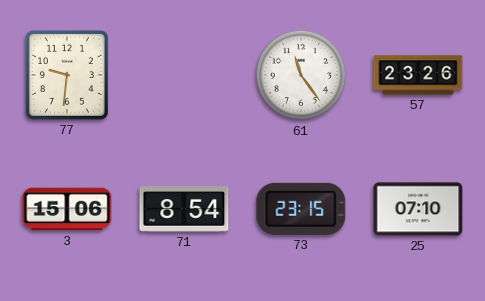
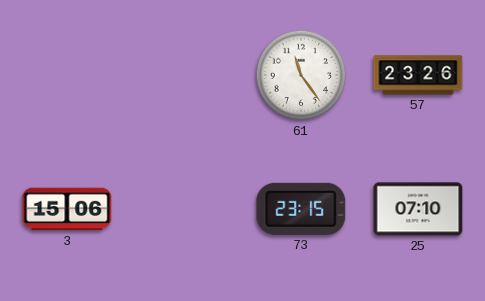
77: 9:31 -> none (67, 75)
71: 8:54 -> none (184, 209)
